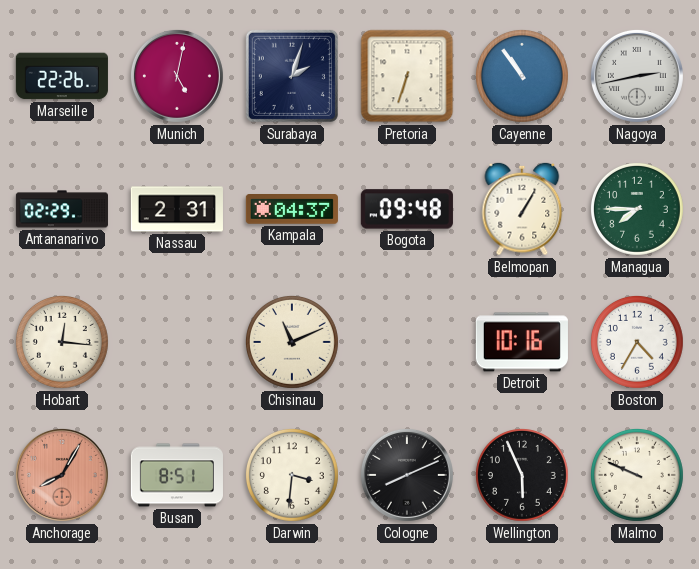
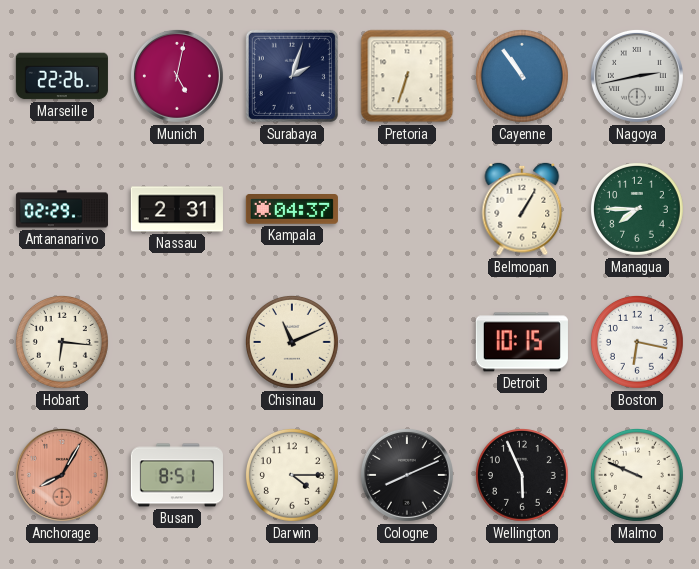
Bogota: 09:48 -> none (407, 209)
Hobart: 12:16 -> 6:16 (62, 342)
Detroit: 10:16 -> 10:15 (522, 342)
Boston: 4:35 -> 6:17 (637, 342)
Darwin: 3:31 -> 4:15 (292, 475)
